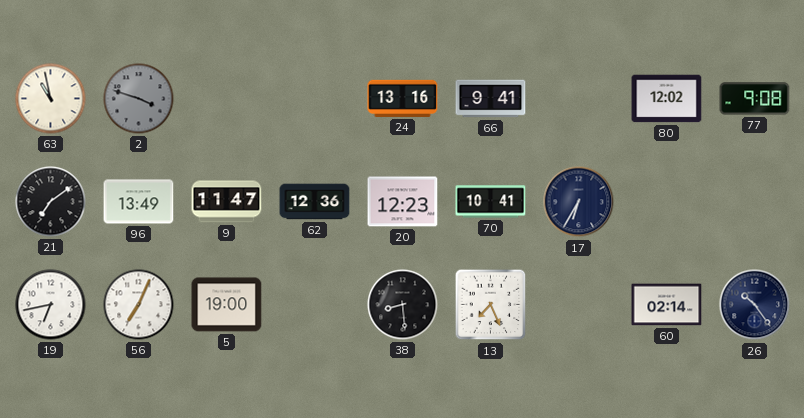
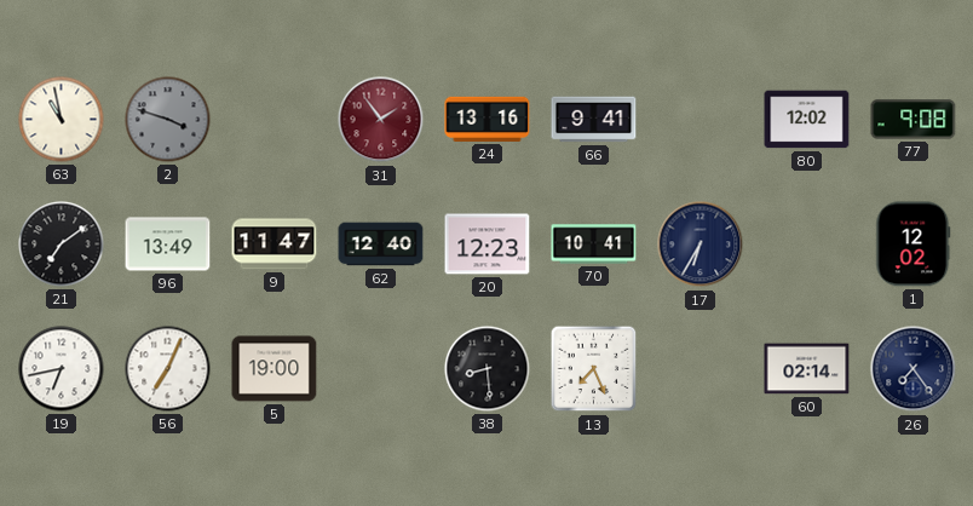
31: none -> 1:54 (381, 120)
62: 12:36 -> 12:40 (381, 245)
1: none -> 12:02 (914, 245)
26: 10:24 -> 7:24 (914, 369)
